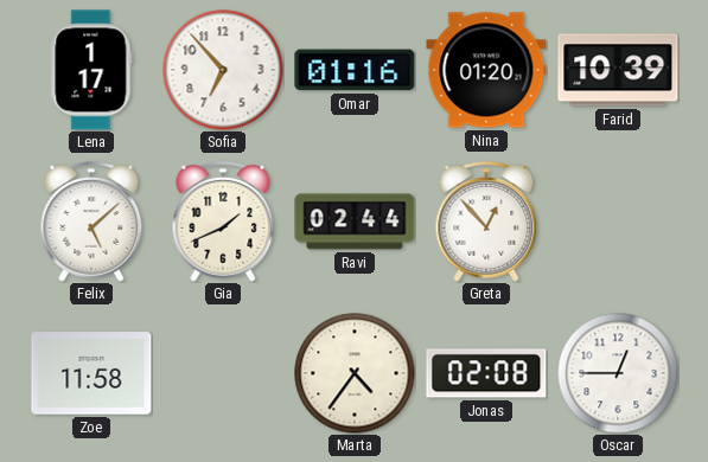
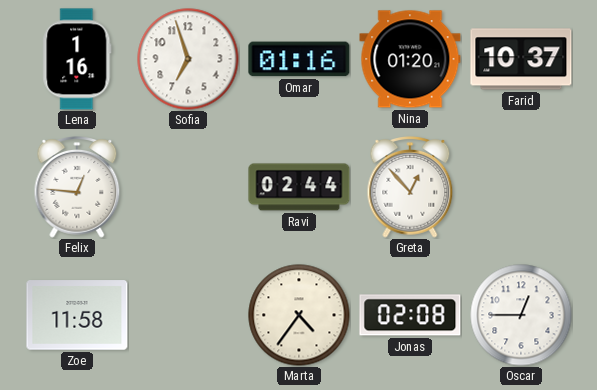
Lena: 1:17 -> 1:16 (77, 59)
Sofia: 6:53 -> 6:57 (188, 59)
Farid: 10:39 -> 10:37 (521, 59)
Felix: 5:08 -> 12:46 (77, 188)
Gia: 1:41 -> none (223, 223)
